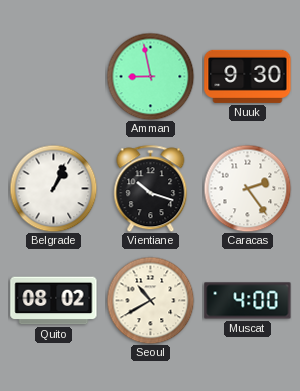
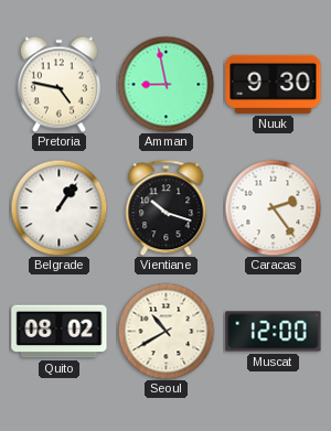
Pretoria: none -> 4:47 (58, 84)
Belgrade: 1:04 -> 1:06 (58, 207)
Muscat: 4:00 -> 12:00 (274, 332)
